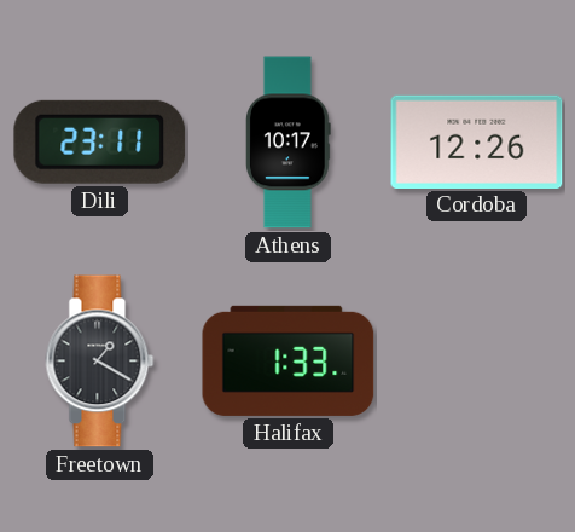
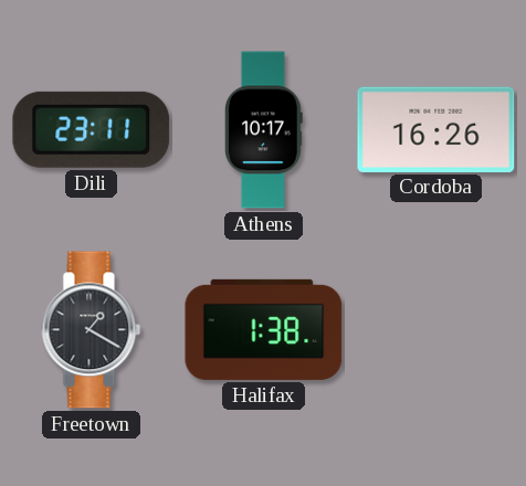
Cordoba: 12:26 -> 16:26 (436, 129)
Halifax: 1:33 -> 1:38 (264, 329)
